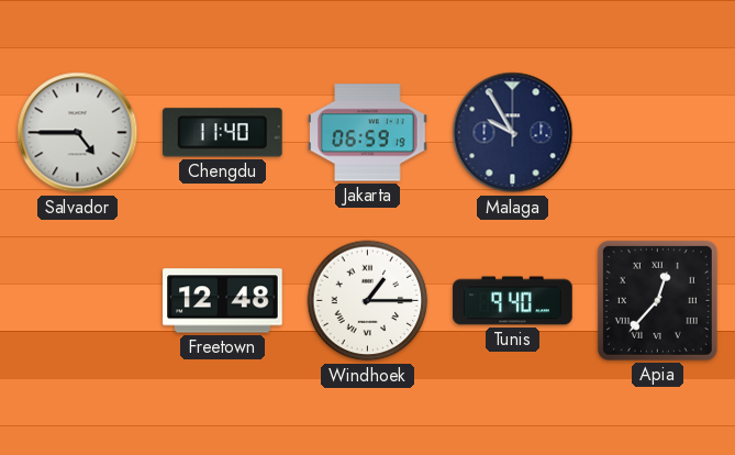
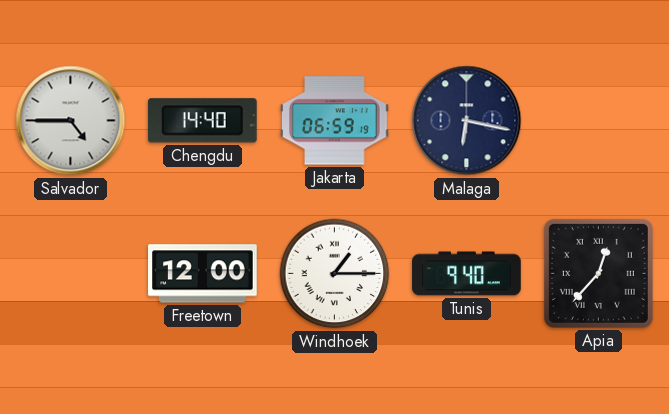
Chengdu: 11:40 -> 14:40 (202, 121)
Malaga: 9:55 -> 6:17 (467, 121)
Freetown: 12:48 -> 12:00 (203, 274)
